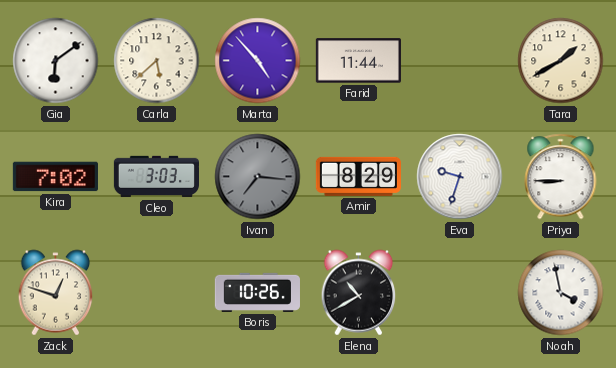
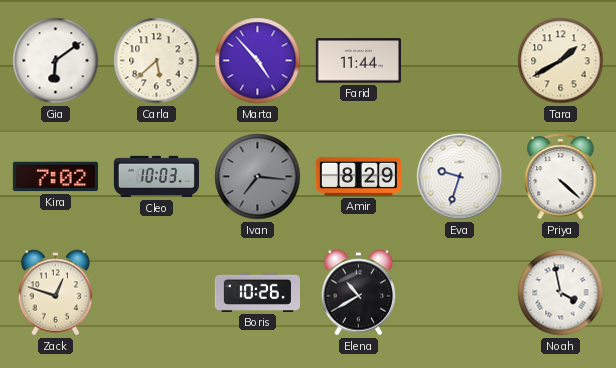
Cleo: 3:03 -> 10:03 (156, 177)
Priya: 8:45 -> 4:22 (561, 177)
